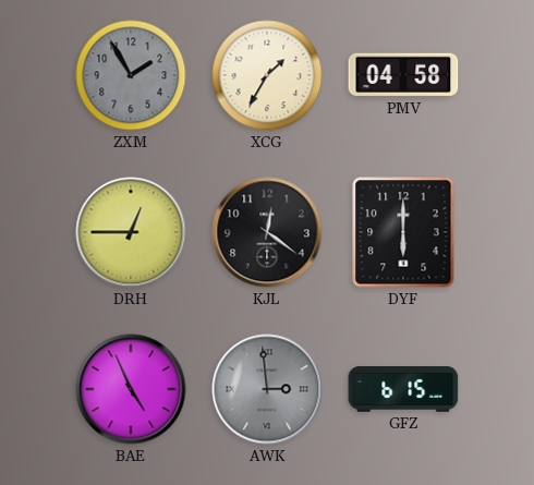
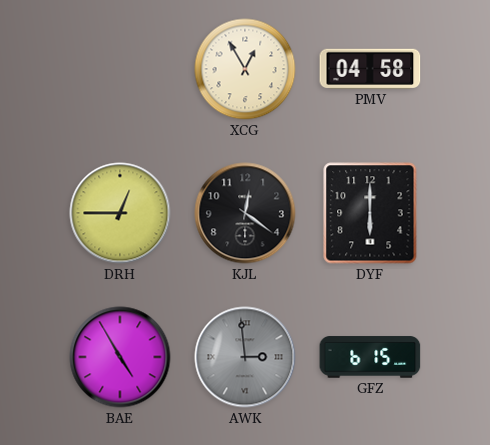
ZXM: 1:55 -> none (131, 75)
XCG: 1:35 -> 12:55 (245, 69)
BAE: 4:56 -> 4:55 (120, 357)
